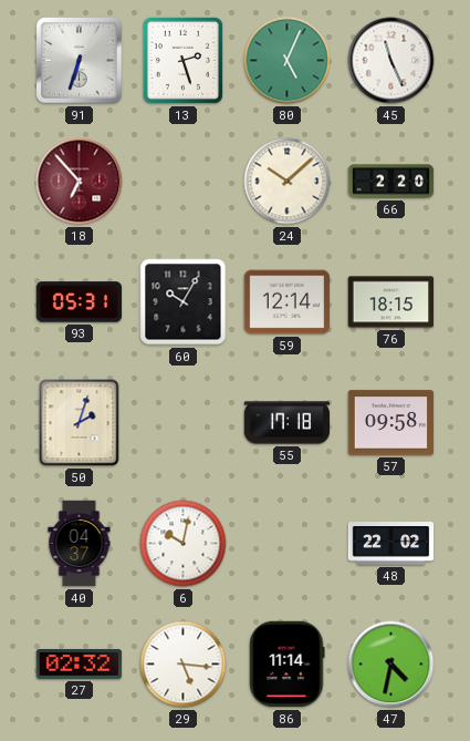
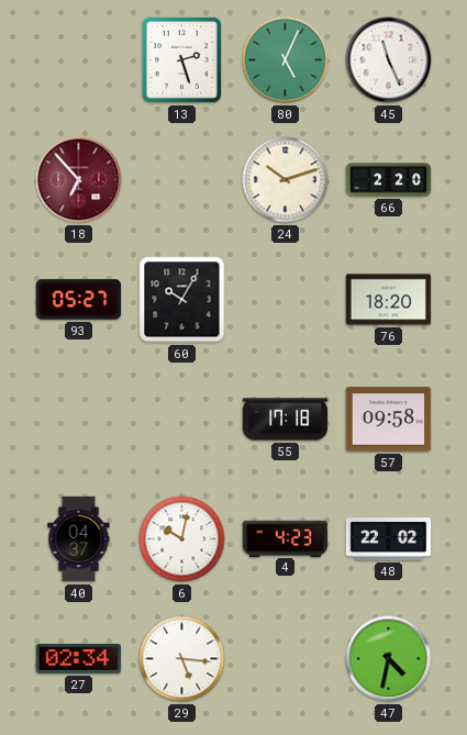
91: 6:33 -> none (80, 61)
24: 10:08 -> 10:12 (286, 180)
93: 05:31 -> 05:27 (79, 300)
59: 12:14 -> none (288, 302)
76: 18:15 -> 18:20 (389, 300)
50: 2:03 -> none (80, 423)
4: none -> 4:23 (286, 538)
27: 02:32 -> 02:34 (79, 658)
86: 11:14 -> none (288, 665)
